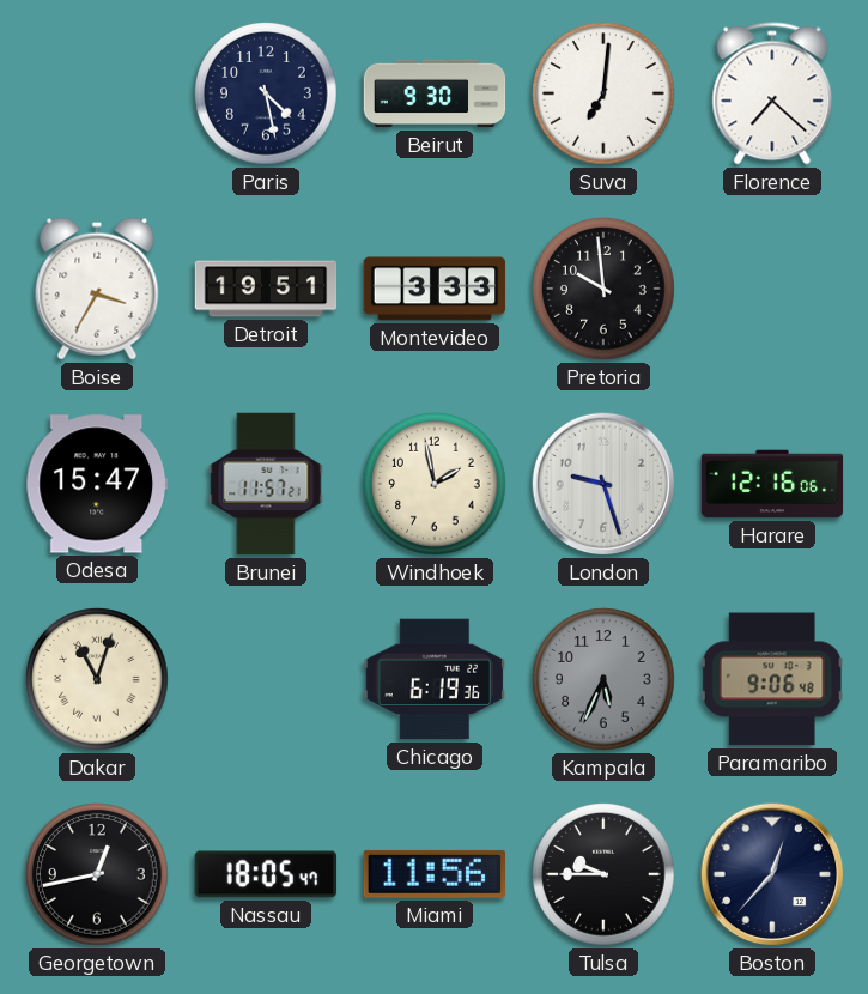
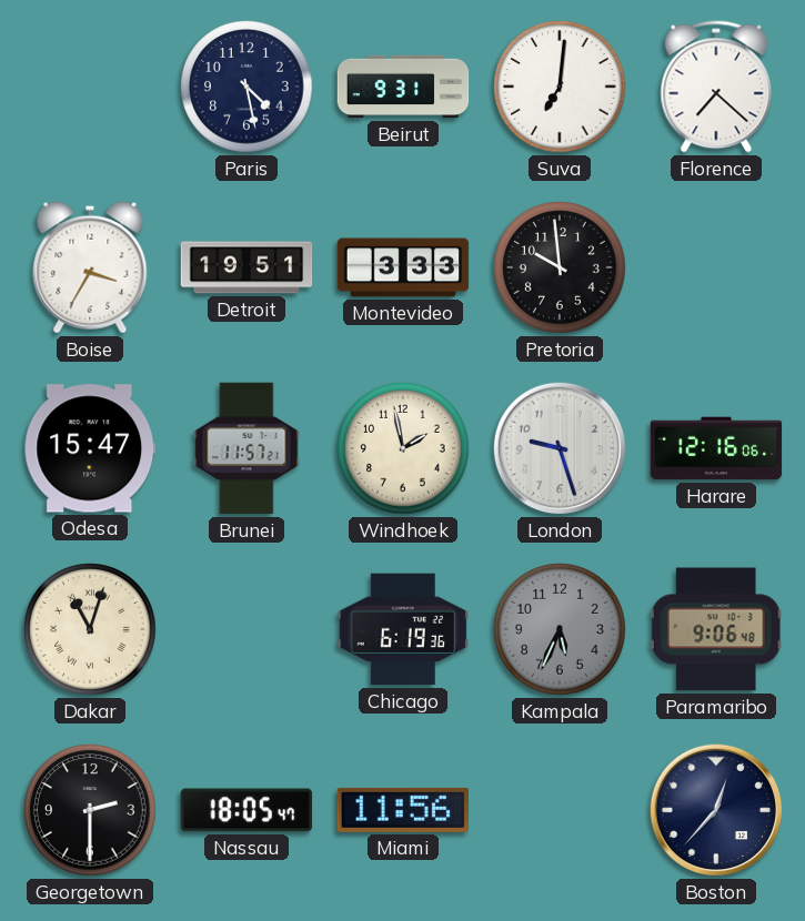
Beirut: 9:30 -> 9:31 (403, 87)
Georgetown: 12:43 -> 2:30 (90, 810)
Tulsa: 9:45 -> none (603, 874)
